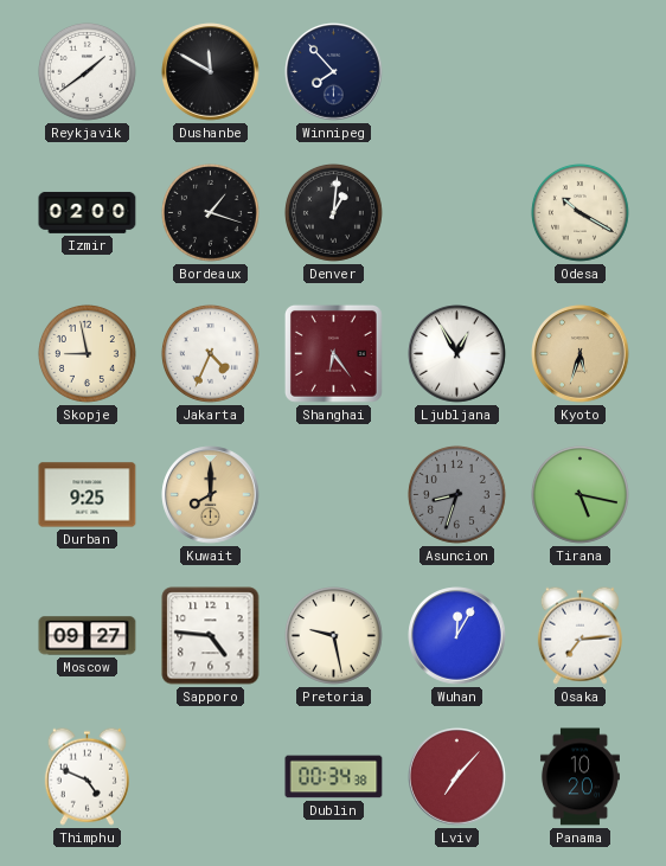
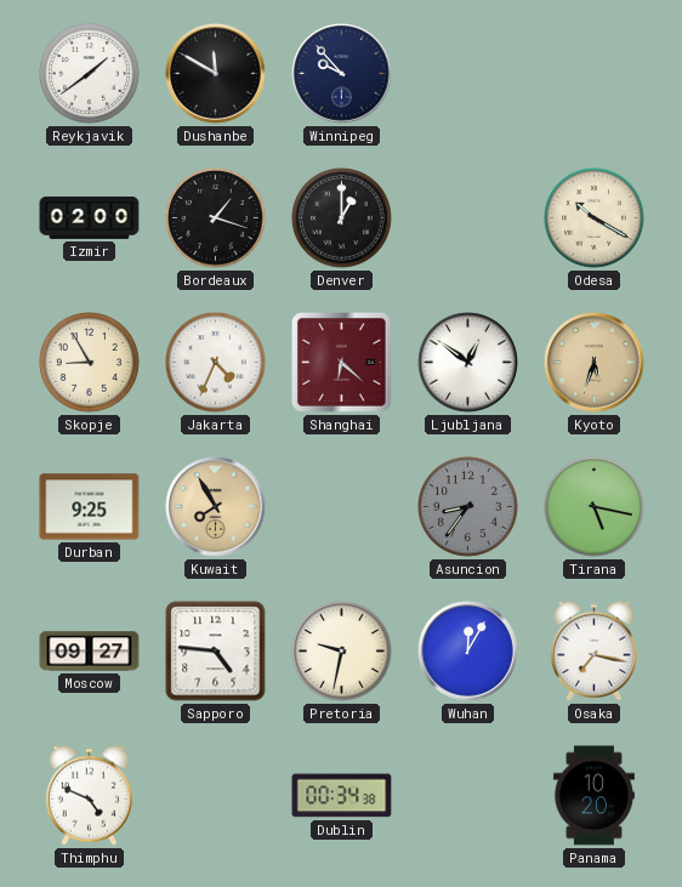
Winnipeg: 7:53 -> 9:53 (342, 74)
Denver: 1:01 -> 1:00 (341, 217)
Skopje: 8:58 -> 8:55 (89, 362)
Shanghai: 6:24 -> 6:22 (341, 362)
Ljubljana: 12:55 -> 12:51 (468, 363)
Kuwait: 8:00 -> 7:55 (216, 507)
Asuncion: 8:33 -> 8:36 (467, 506)
Pretoria: 9:28 -> 9:32 (341, 650)
Osaka: 7:14 -> 7:17 (593, 650)
Lviv: 7:07 -> none (457, 777)
